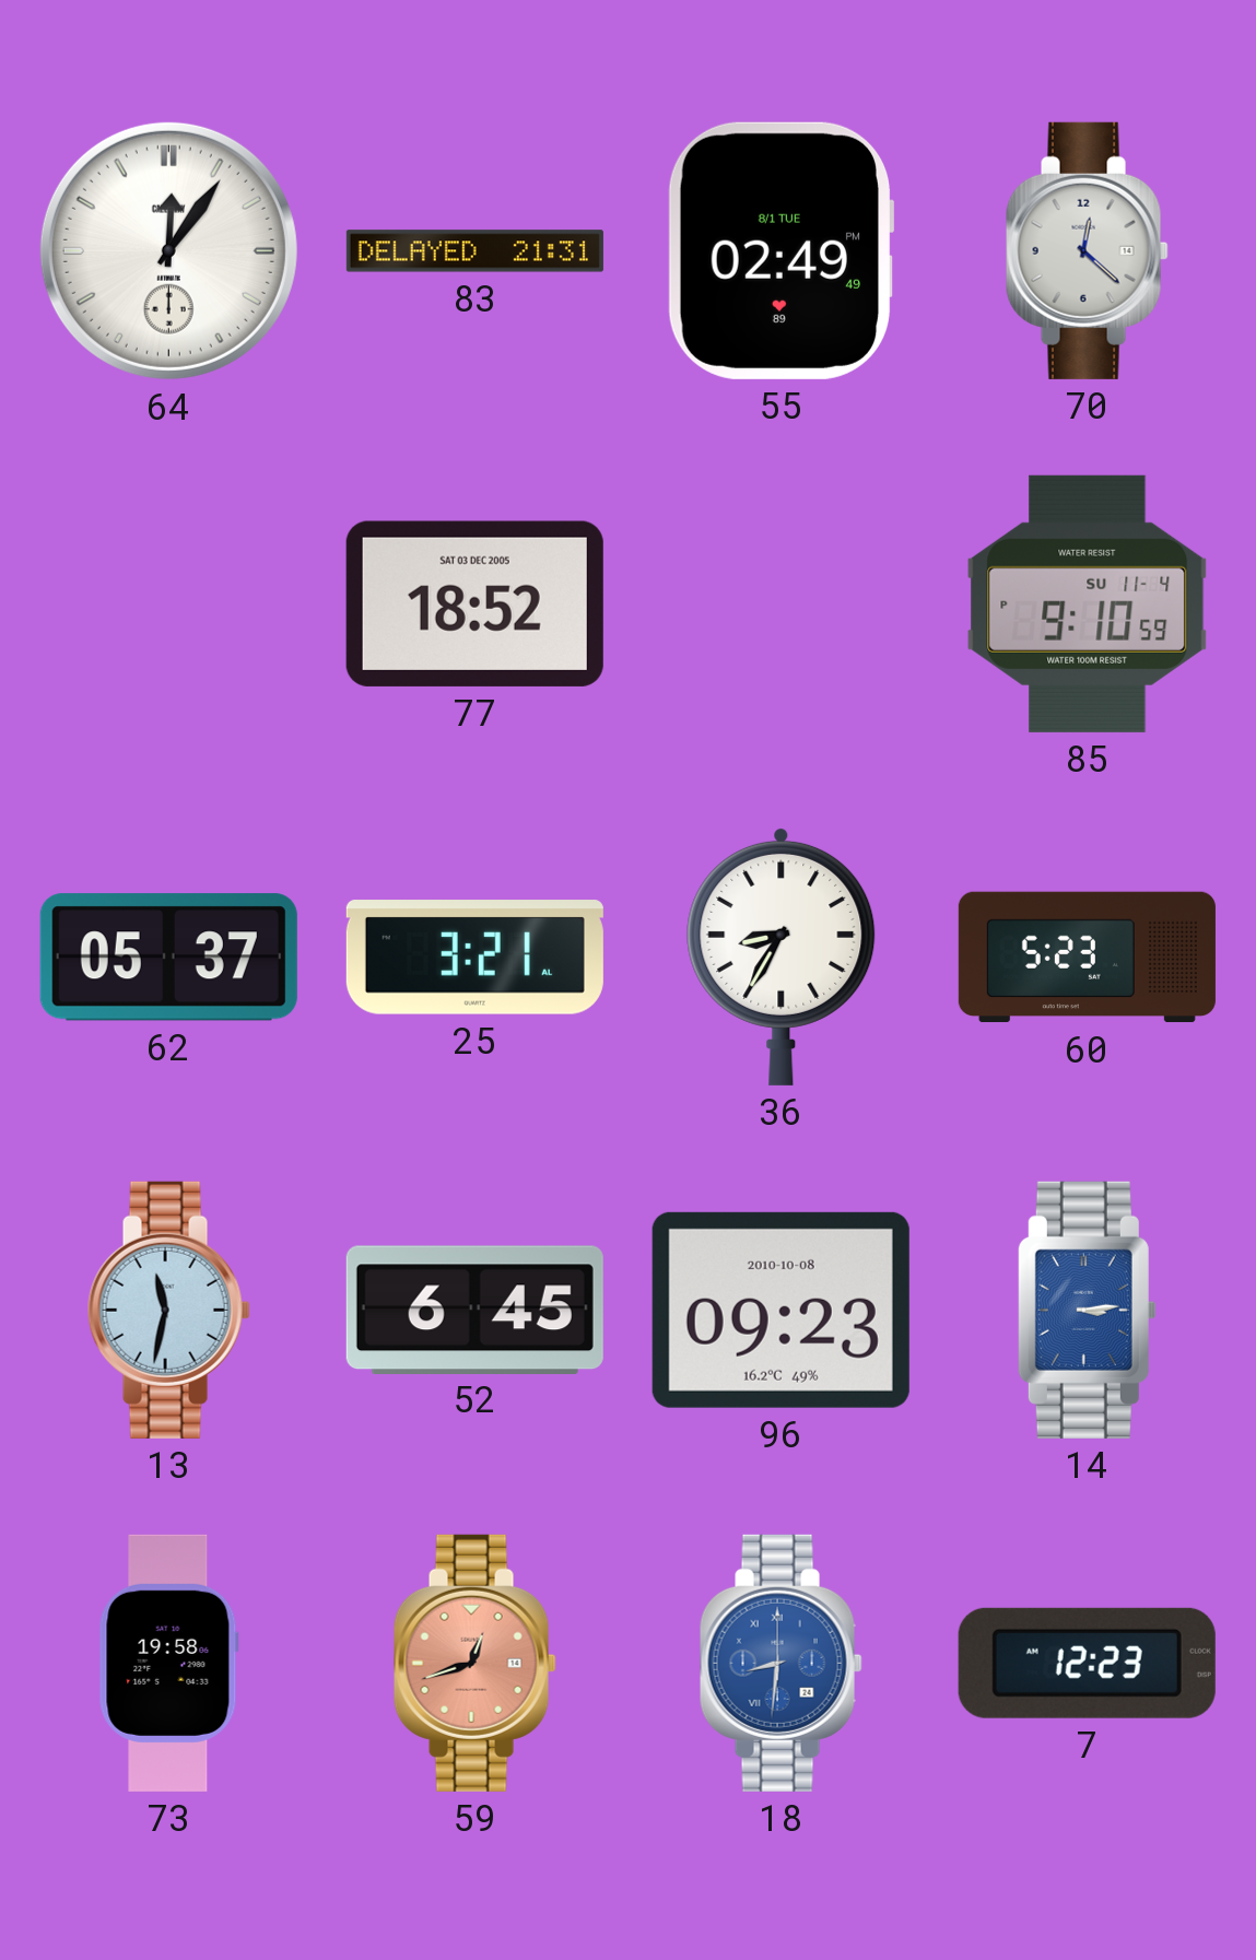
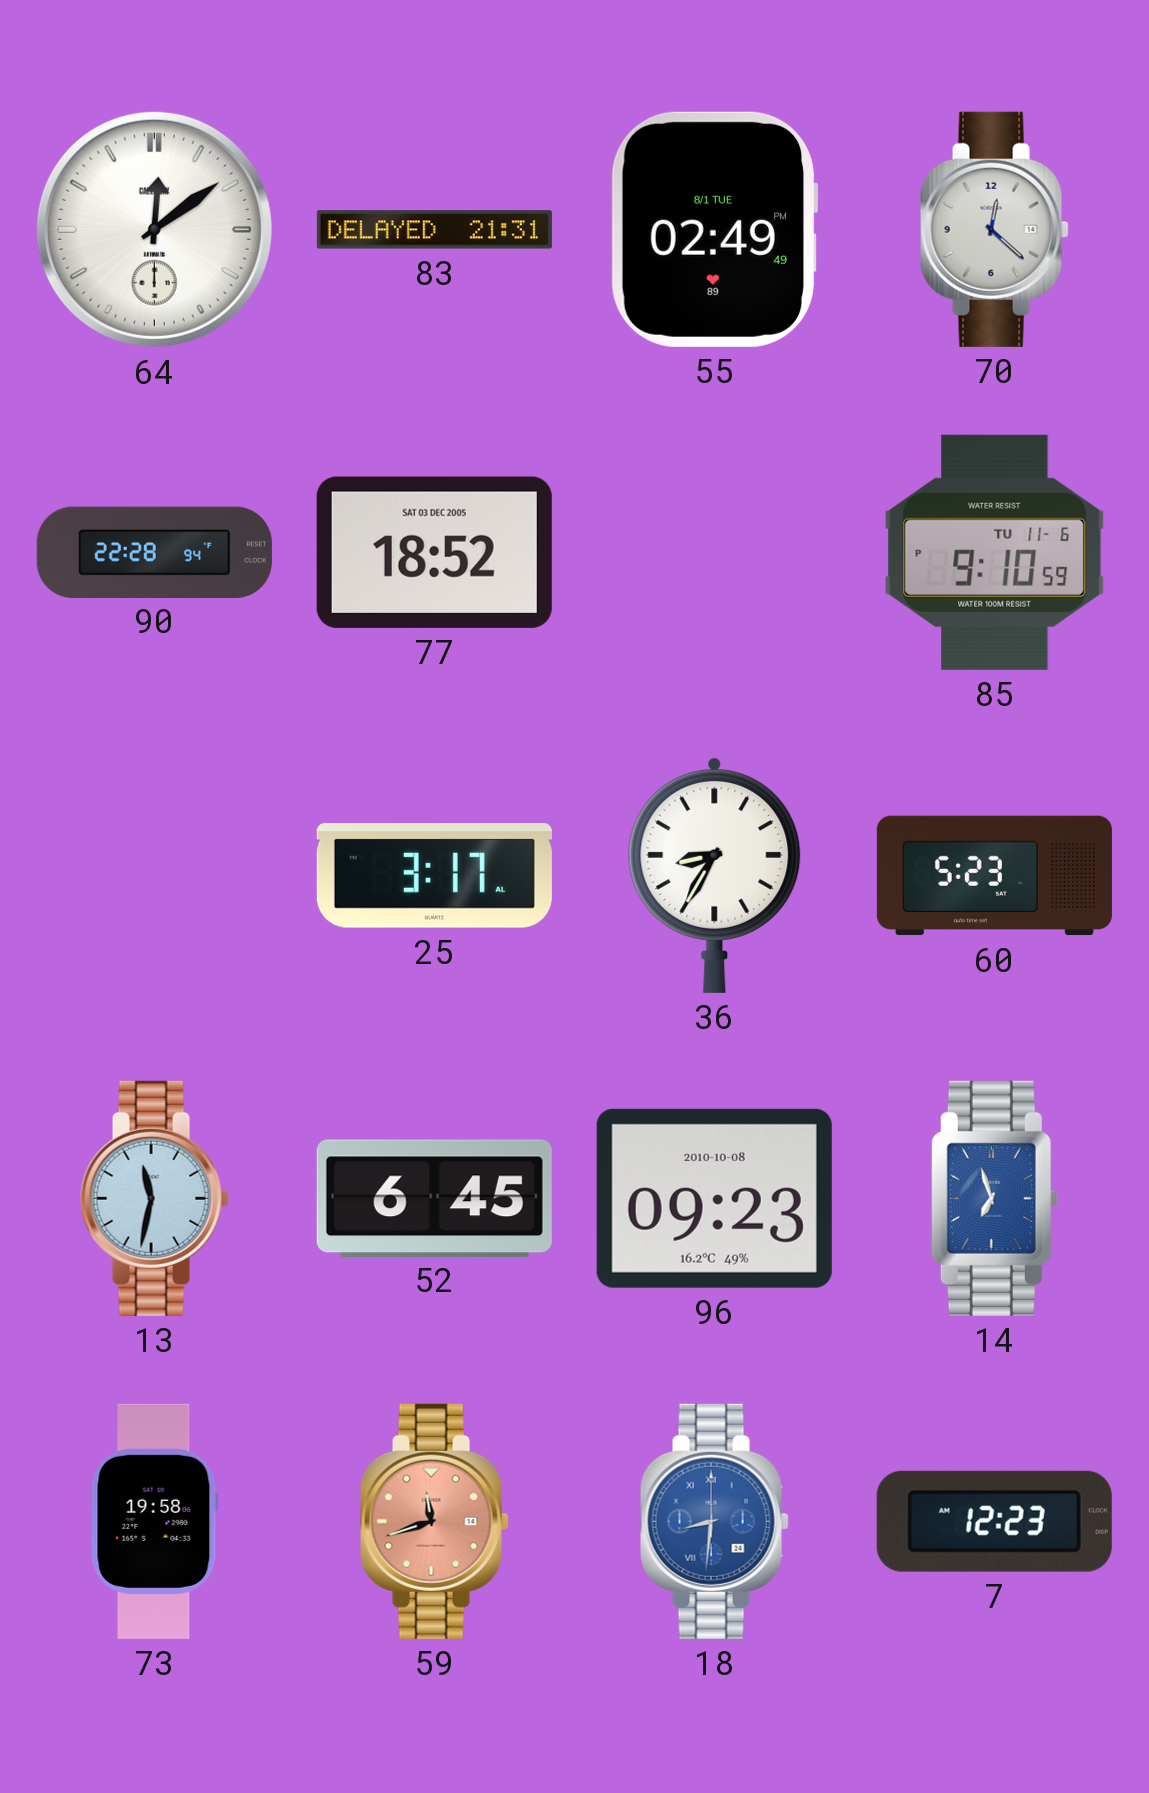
64: 12:06 -> 12:09 (154, 229)
90: none -> 22:28 (154, 552)
85 date: SU 11-4 -> TU 11-6 (995, 552)
62: 05:37 -> none (168, 958)
25: 3:21 -> 3:17 (434, 876)
14: 3:14 -> 6:57 (994, 1198)
59: 12:42 -> 11:42 (434, 1521)
